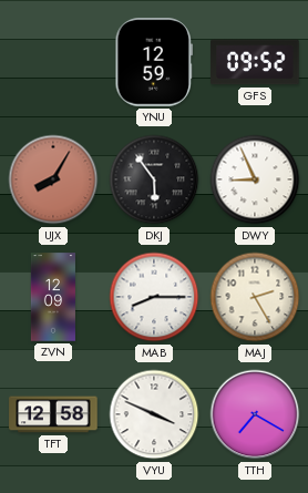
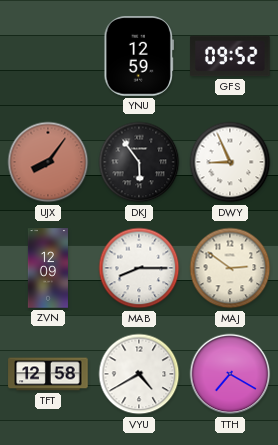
UJX: 8:05 -> 8:06 (48, 162)
MAJ: 2:25 -> 2:51 (230, 268)
VYU: 3:49 -> 4:40 (139, 374)
